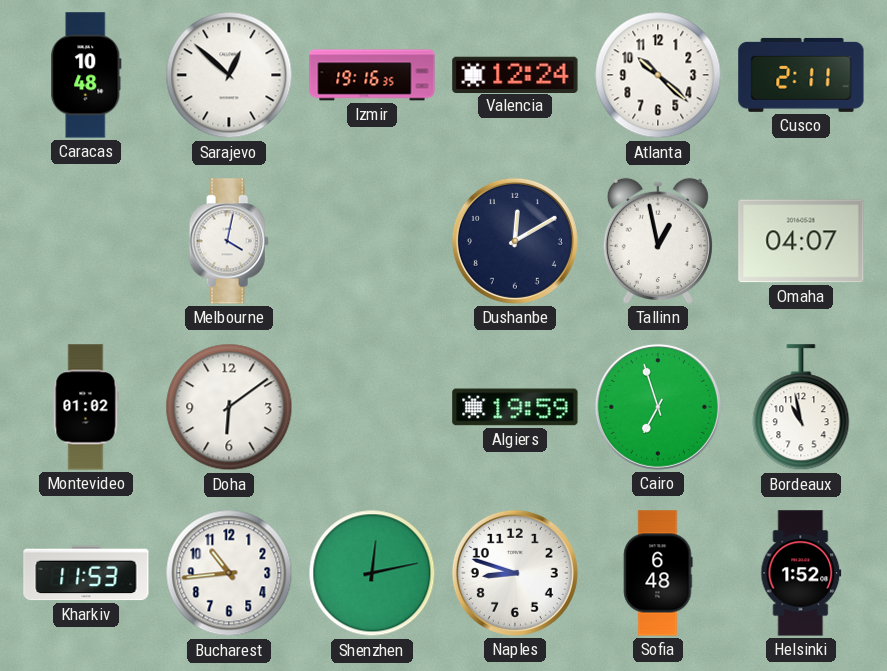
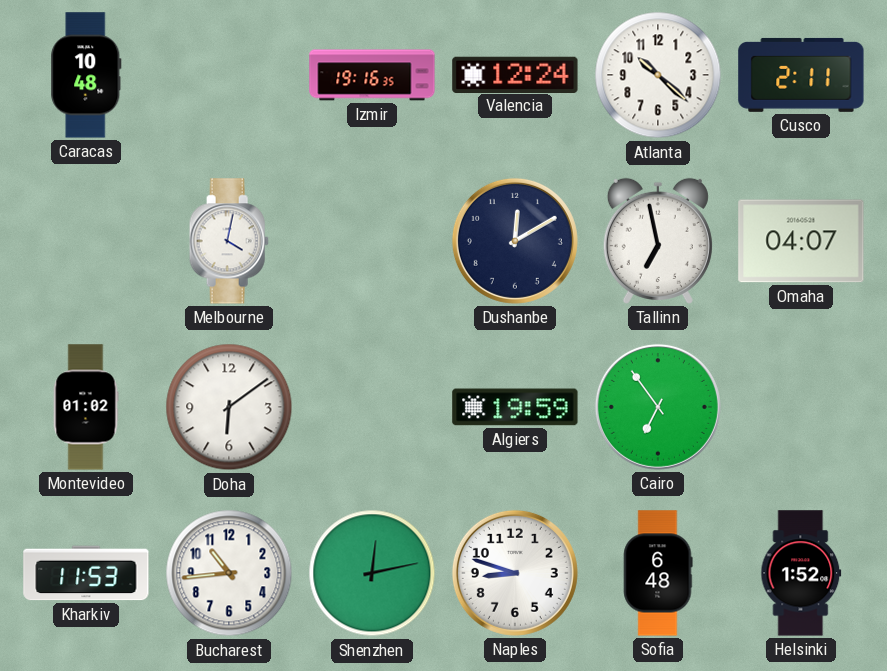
Sarajevo: 12:52 -> none (229, 75)
Tallinn: 12:58 -> 6:58 (658, 241)
Cairo: 6:57 -> 6:54 (658, 407)
Bordeaux: 10:58 -> none (801, 408)
